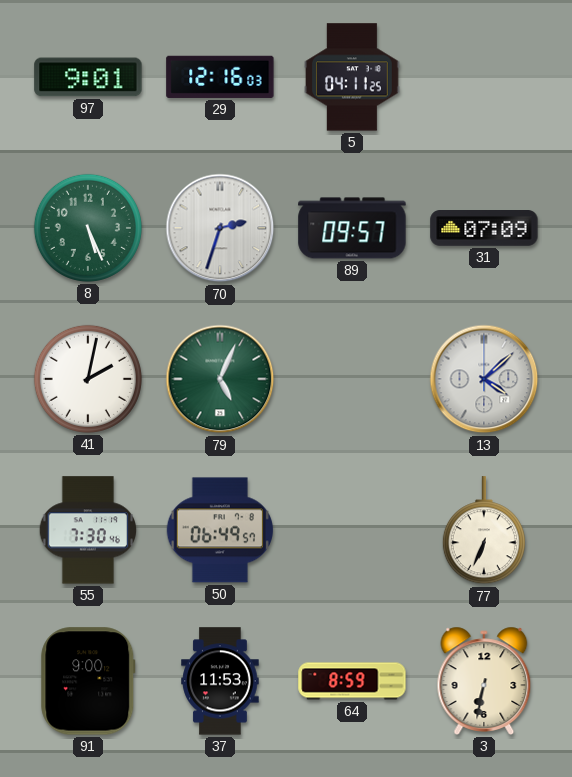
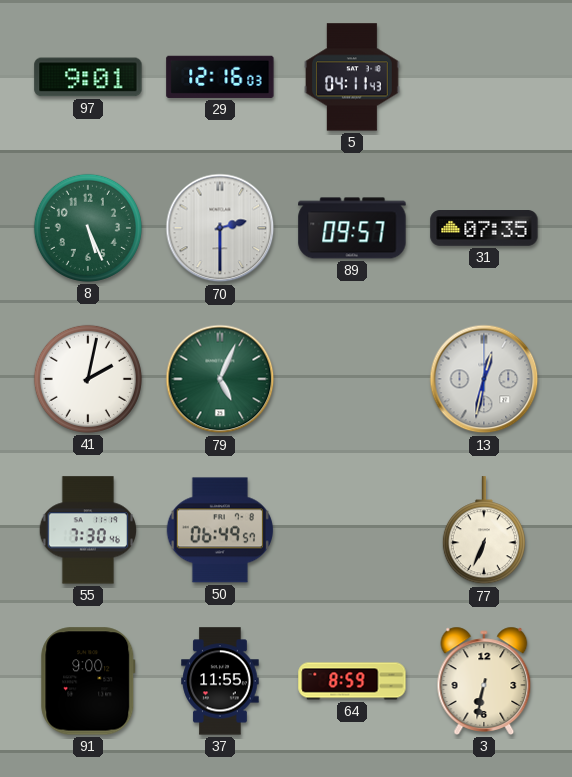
5: 04:11:25 -> 04:11:43 (353, 77)
70: 2:33 -> 2:30 (220, 228)
31: 07:09 -> 07:35 (484, 229)
13: 4:08 -> 12:32 (484, 379)
37: 11:53 -> 11:55 (220, 681)
